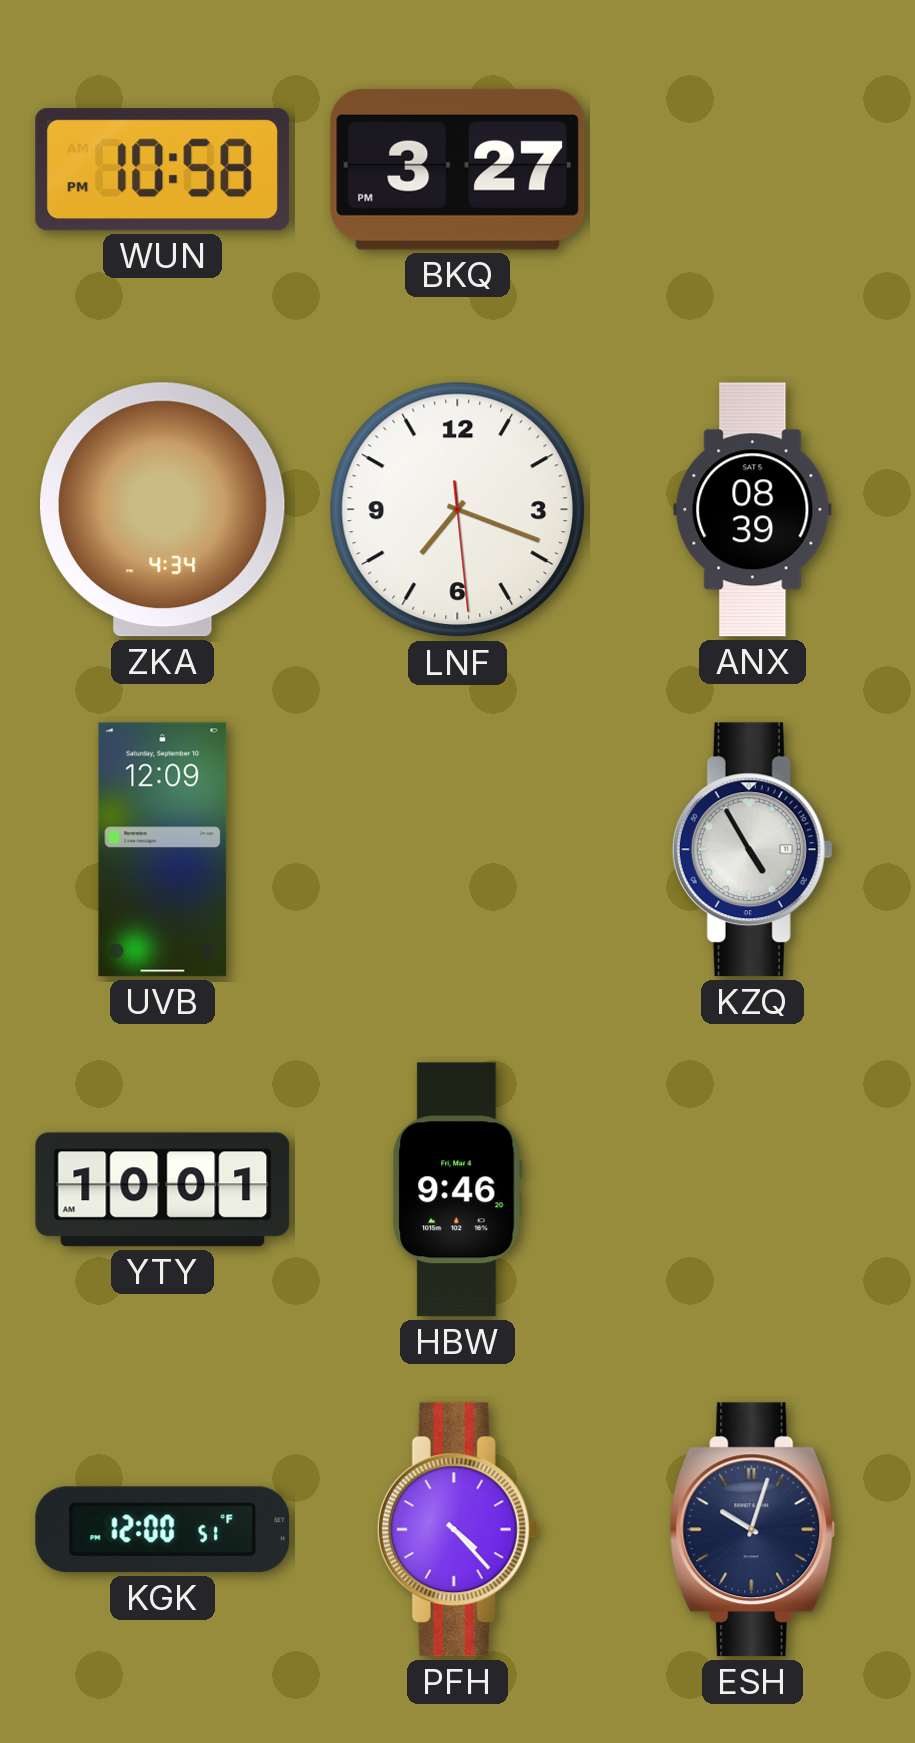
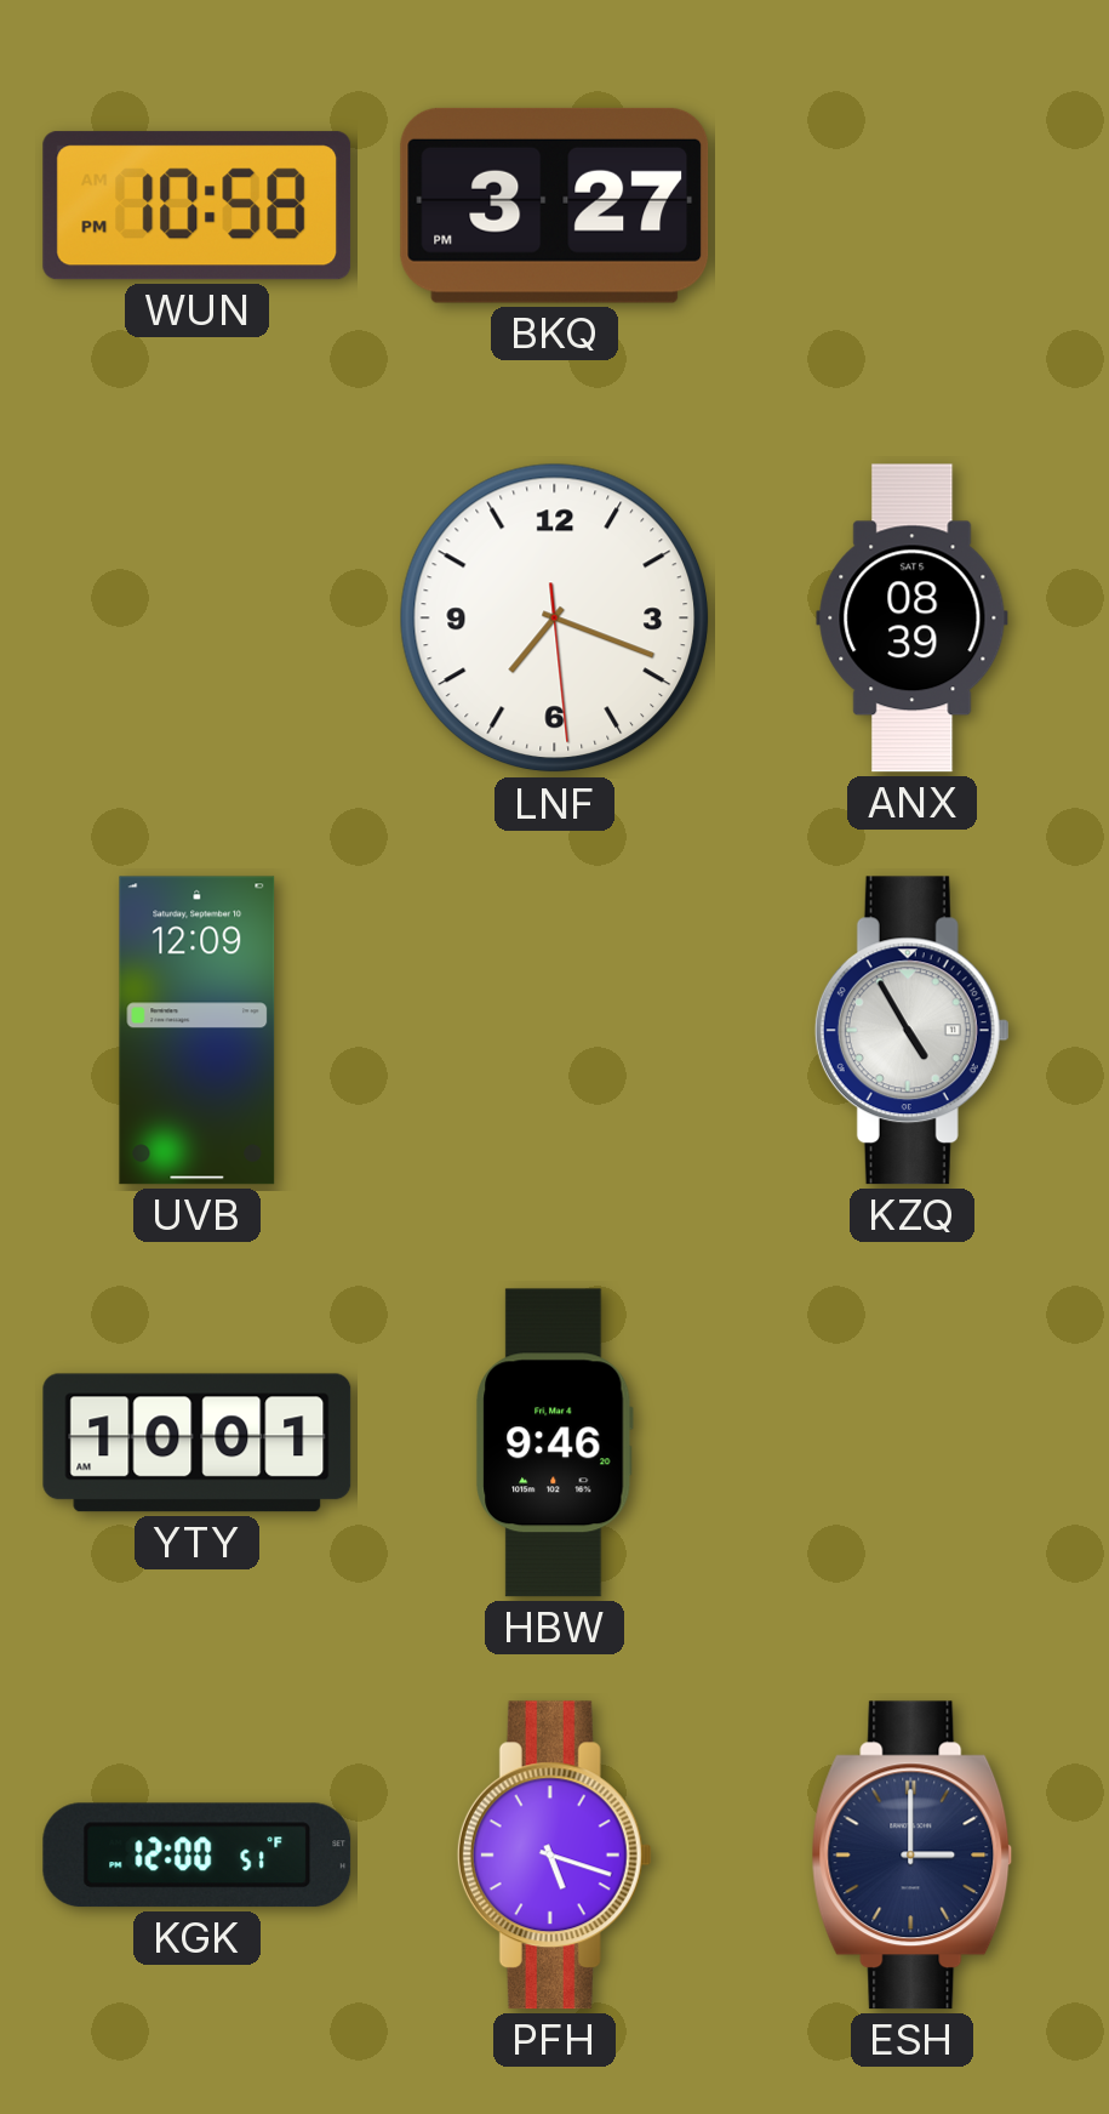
ZKA: 4:34 -> none (163, 510)
PFH: 4:23 -> 5:18 (554, 1856)
ESH: 10:03 -> 3:00 (913, 1856)
